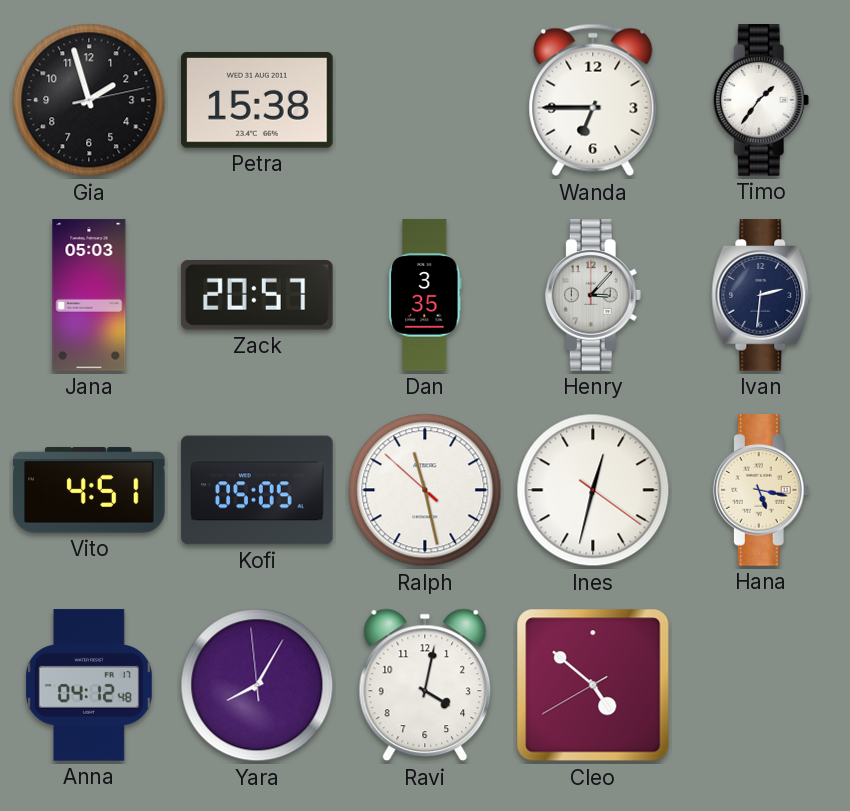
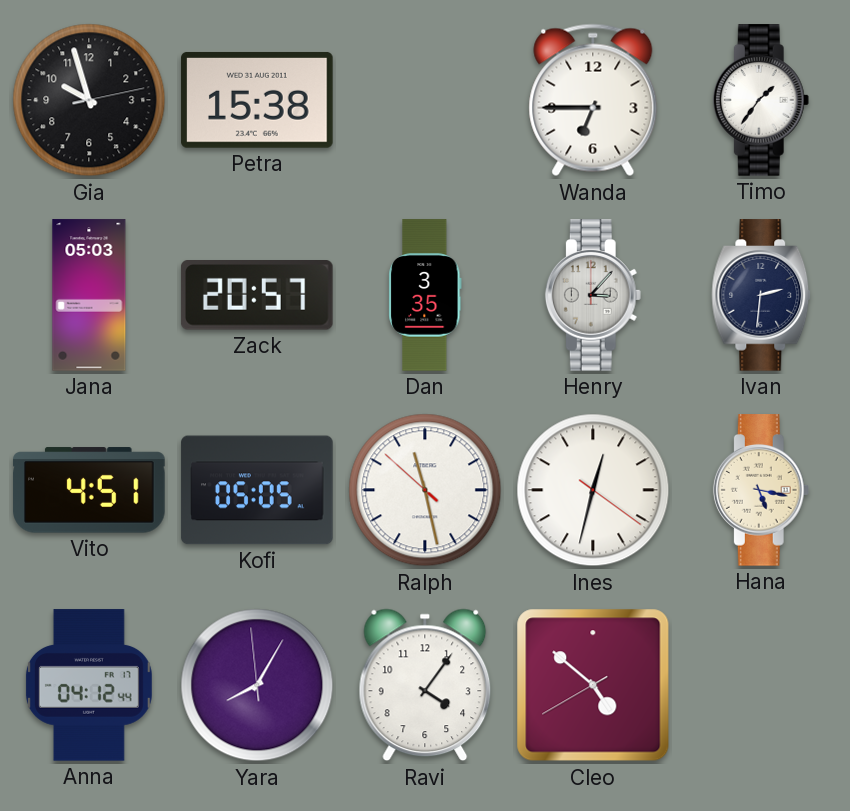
Gia: 1:57 -> 9:57 (89, 100)
Anna: 04:12:48 -> 04:12:44 (89, 685)
Ravi: 4:02 -> 4:06 (425, 685)
